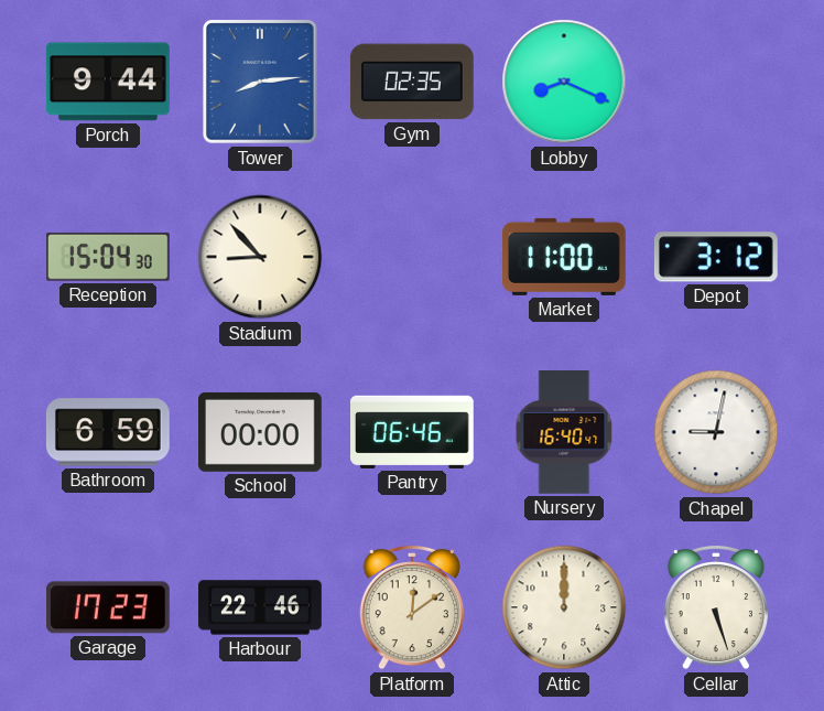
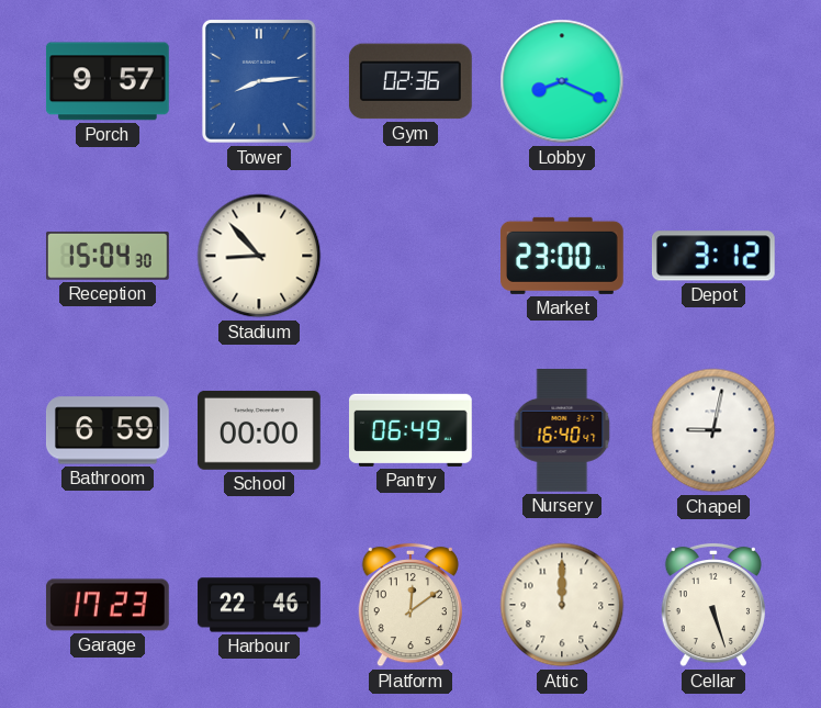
Porch: 9:44 -> 9:57 (108, 81)
Gym: 02:35 -> 02:36 (410, 81)
Market: 11:00 -> 23:00 (563, 256)
Pantry: 06:46 -> 06:49 (412, 430)
